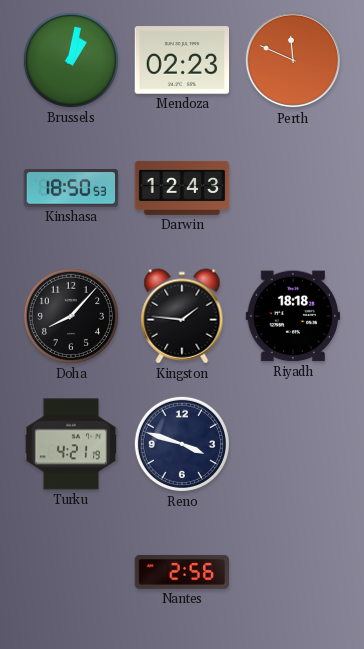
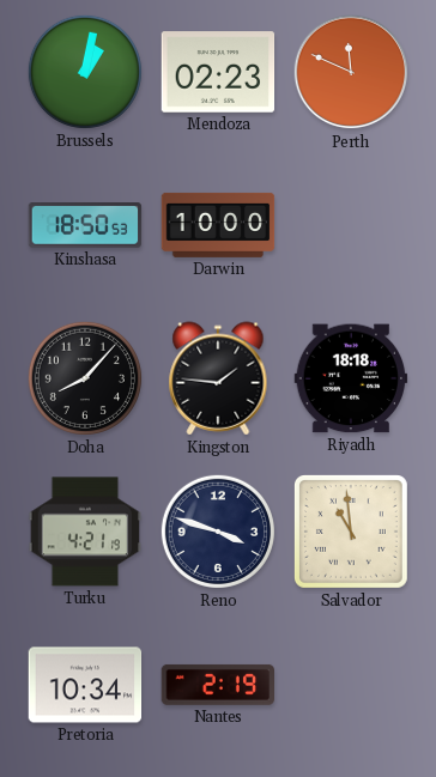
Darwin: 12:43 -> 10:00 (218, 225)
Salvador: none -> 10:59 (352, 533)
Pretoria: none -> 10:34 (85, 685)
Nantes: 2:56 -> 2:19 (217, 685)
